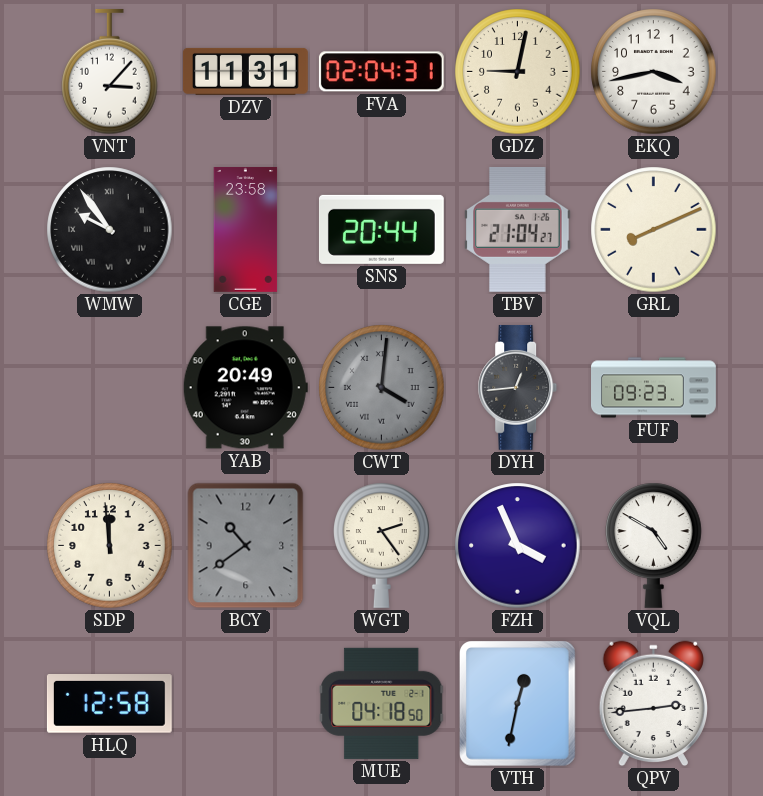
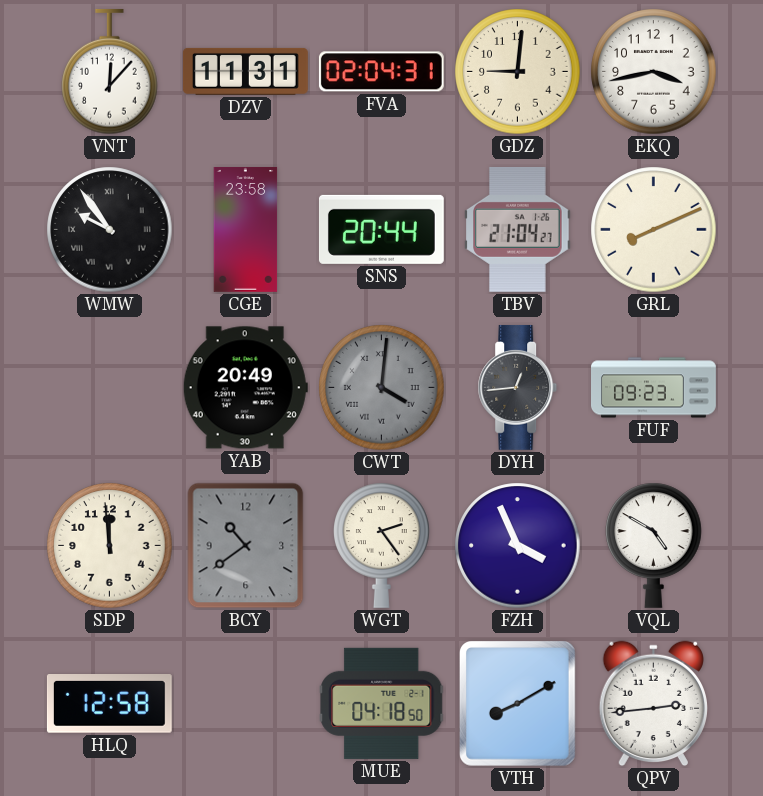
VNT: 3:07 -> 12:07 (110, 72)
GDZ: 9:02 -> 9:01 (518, 72)
VTH: 12:32 -> 8:10 (518, 704)
